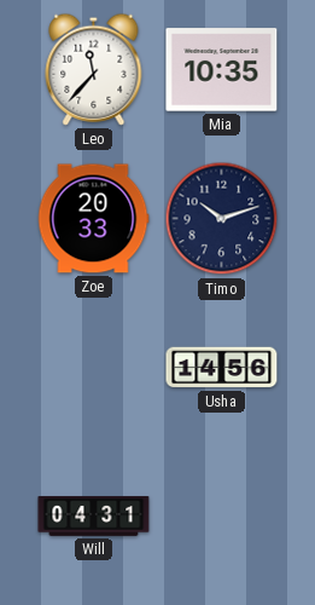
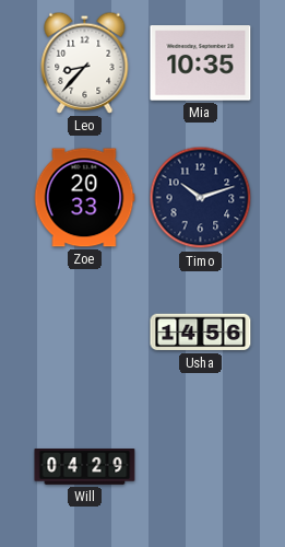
Leo: 11:37 -> 8:37 (85, 62)
Will: 04:31 -> 04:29 (85, 467)
